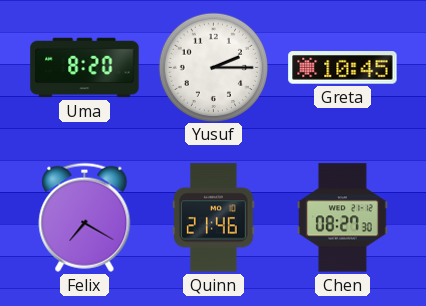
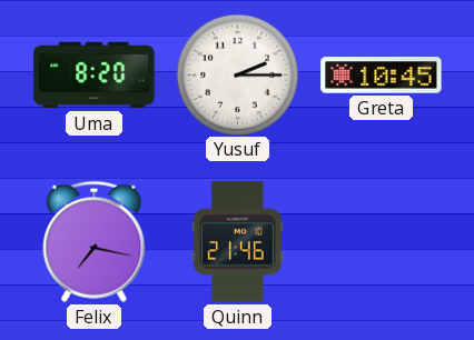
Felix: 7:20 -> 7:17 (95, 241)
Chen: 08:27 -> none (343, 218)
